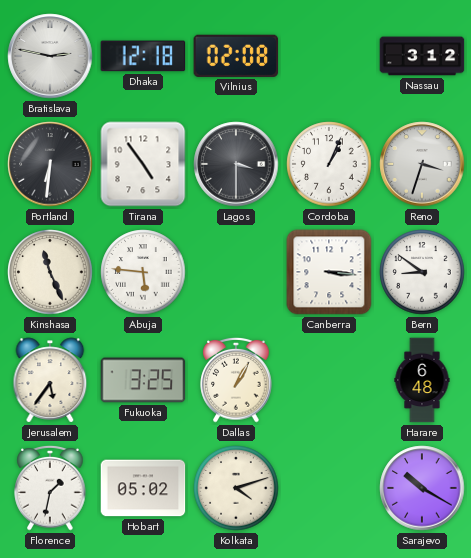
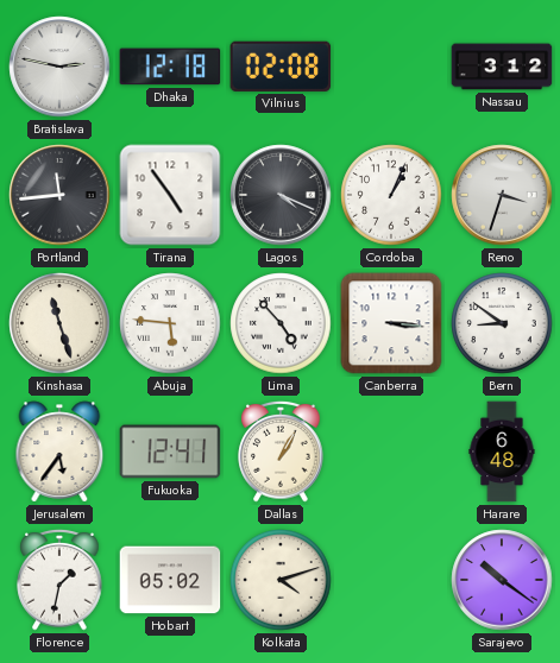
Portland: 6:31 -> 11:44 (59, 195)
Lagos: 3:30 -> 4:19 (281, 195)
Kinshasa: 11:26 -> 11:27 (59, 323)
Lima: none -> 4:53 (281, 323)
Fukuoka: 3:25 -> 12:41 (170, 452)
Sarajevo: 10:20 -> 10:21 (502, 580)
